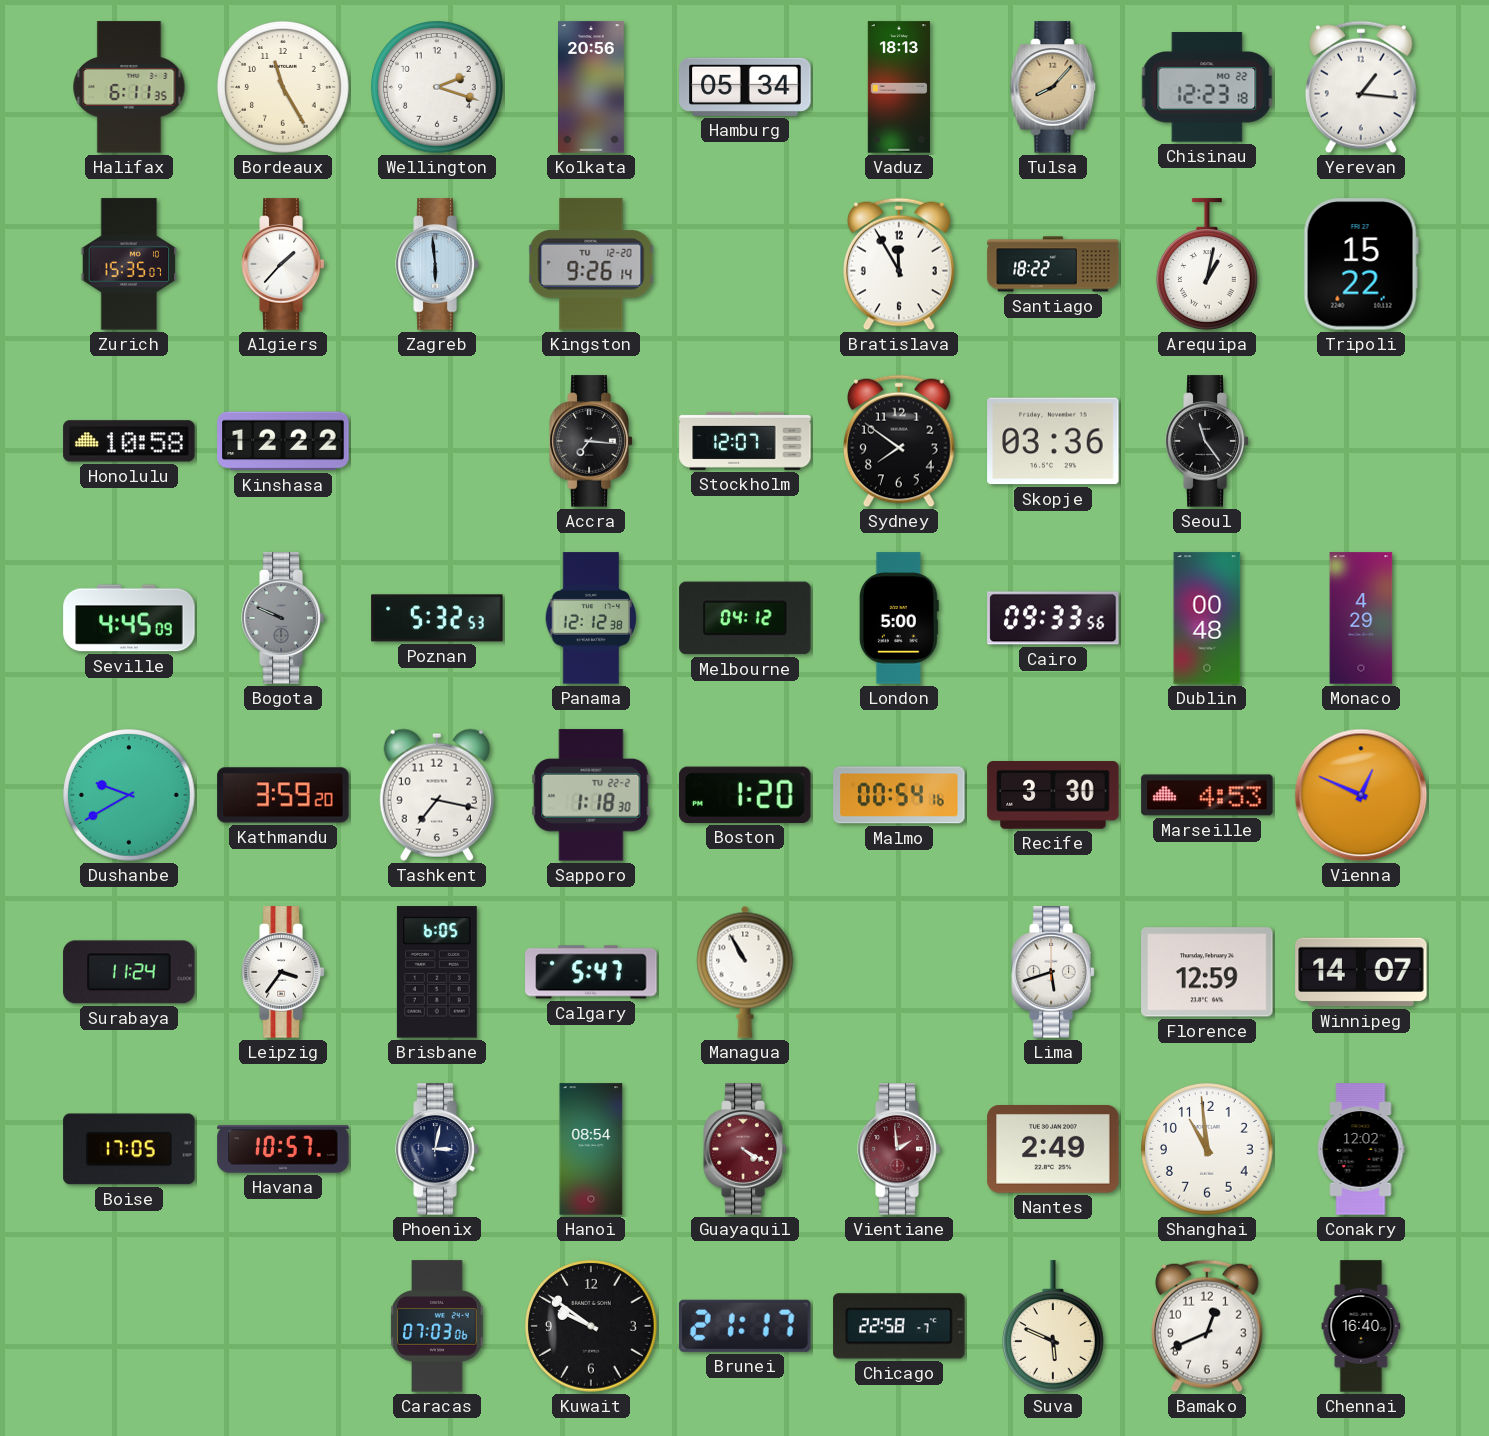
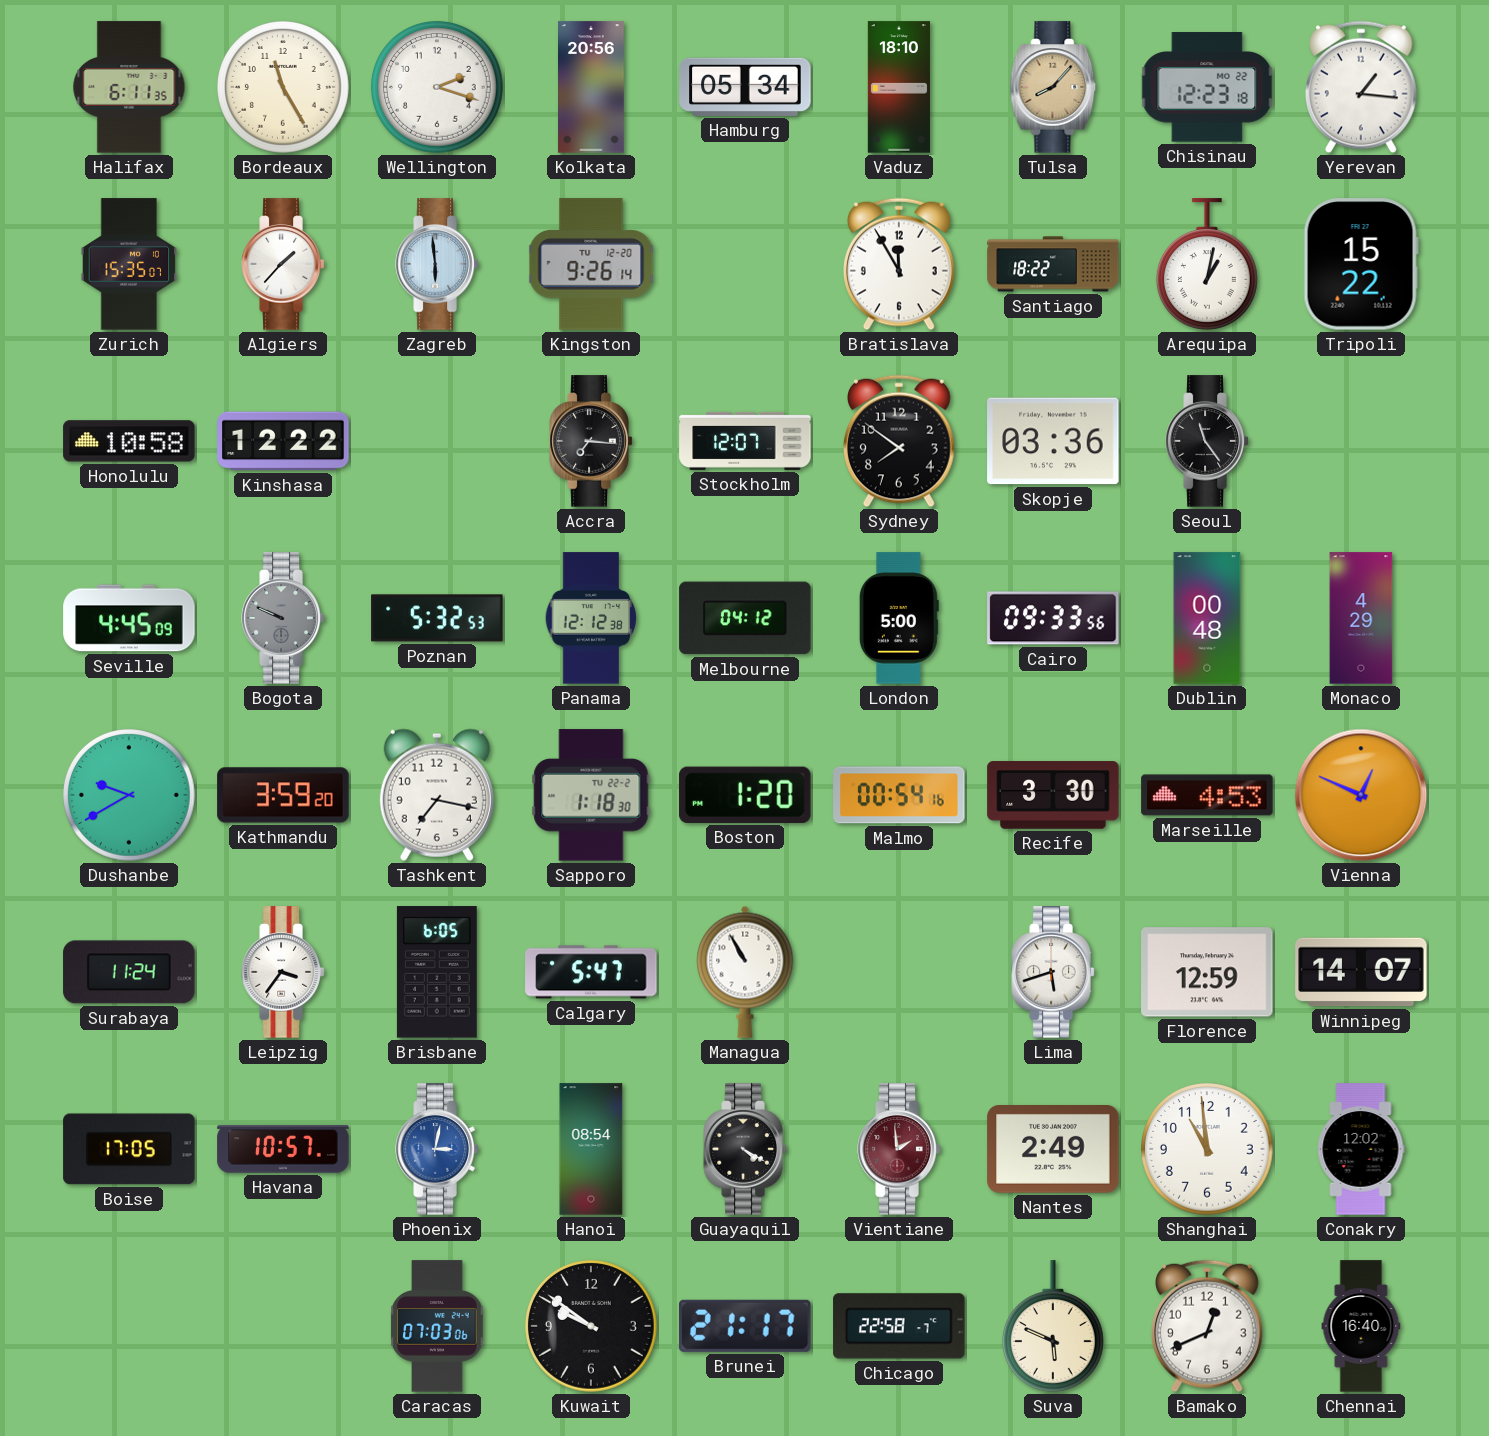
Vaduz: 18:13 -> 18:10 (899, 87)
Phoenix dial: navy -> blue (437, 1149)
Guayaquil dial: burgundy -> black (745, 1149)
